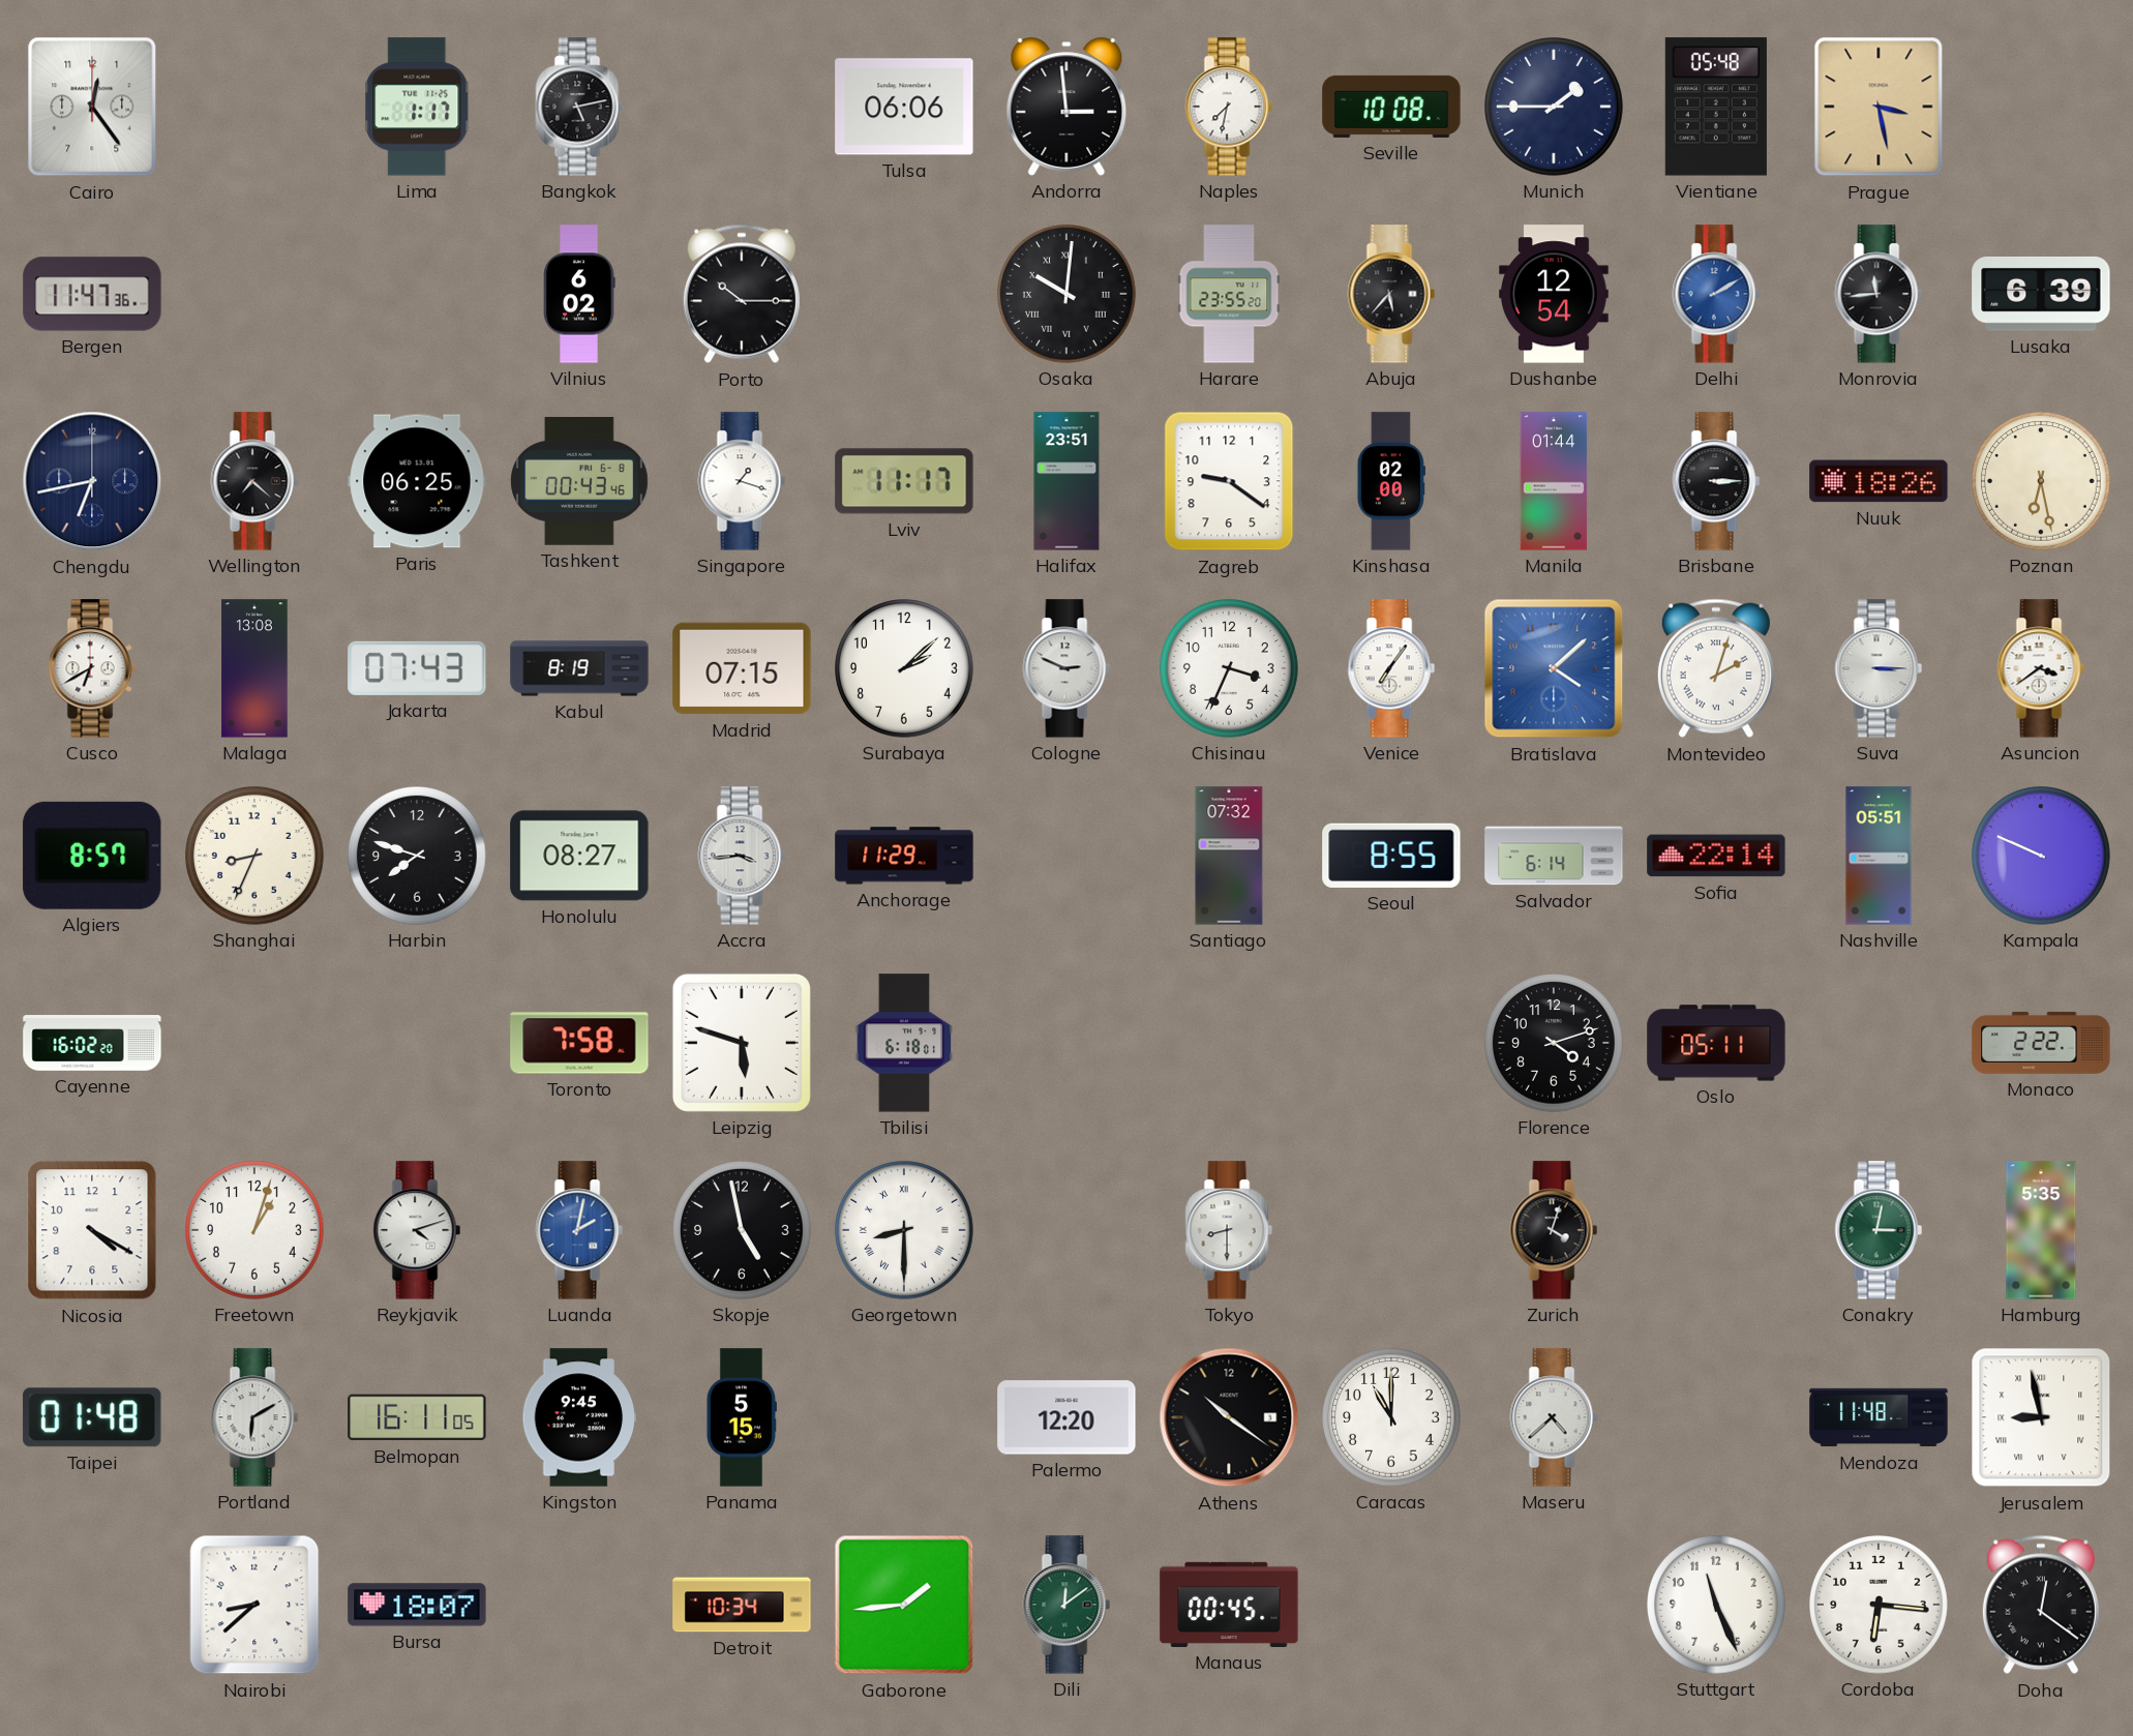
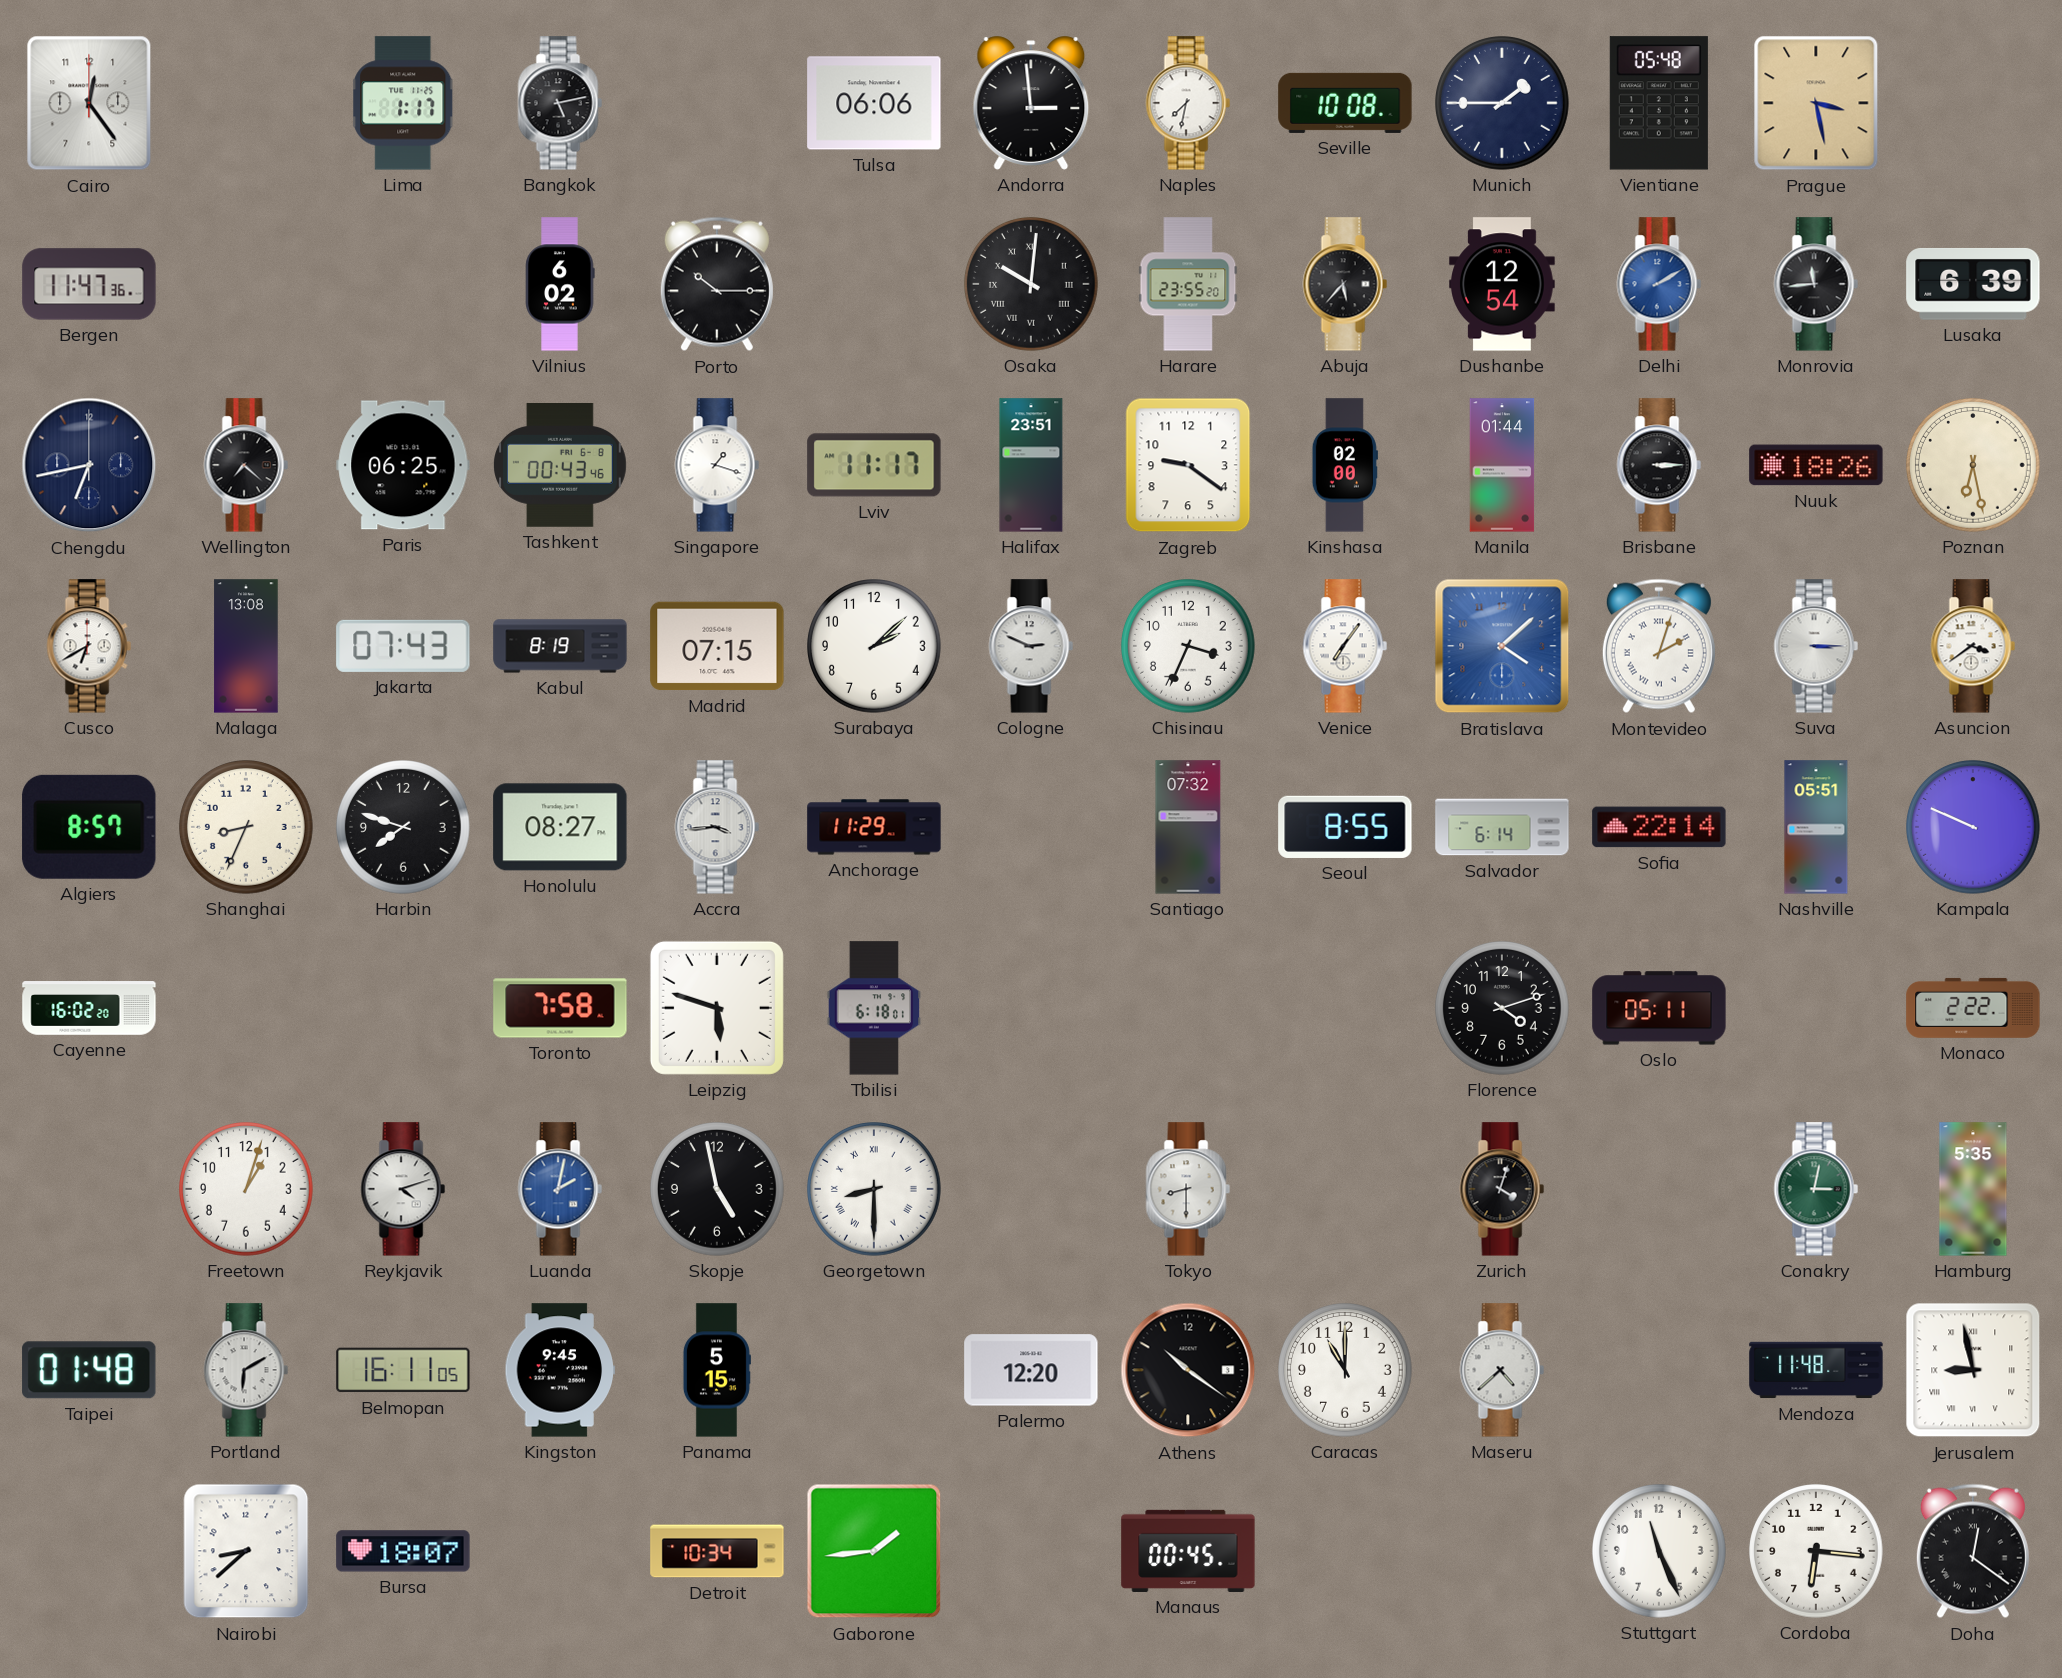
Nicosia: 4:20 -> none (92, 1230)
Dili: 12:09 -> none (1066, 1605)
